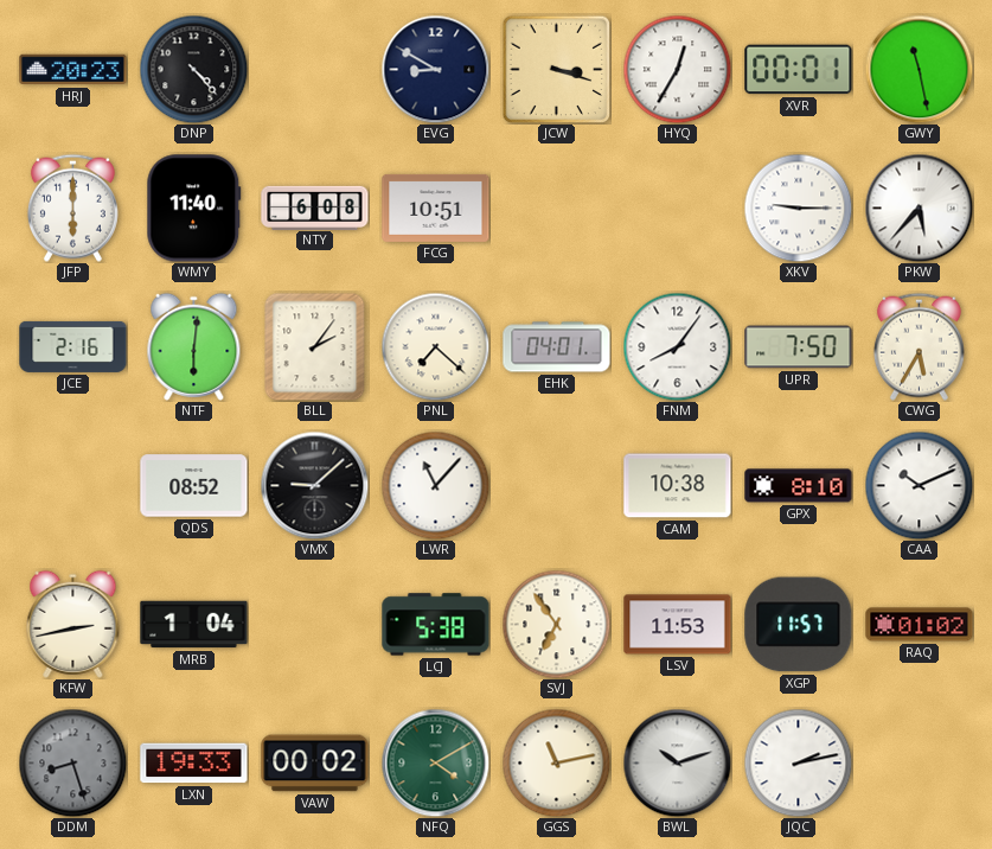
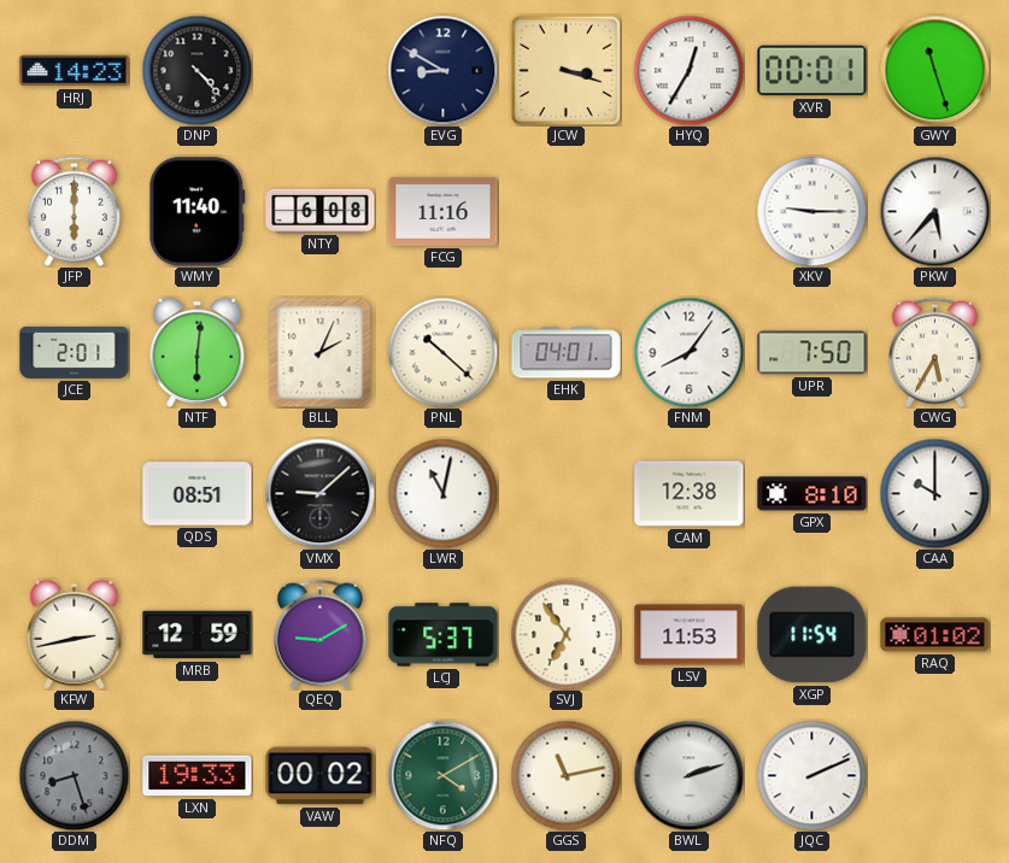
HRJ: 20:23 -> 14:23 (75, 71)
GWY: 11:28 -> 11:27 (934, 70)
FCG: 10:51 -> 11:16 (444, 211)
JCE: 2:16 -> 2:01 (75, 352)
BLL: 2:06 -> 2:04 (321, 352)
PNL: 7:22 -> 10:22 (442, 352)
QDS: 08:52 -> 08:51 (198, 494)
LWR: 11:07 -> 11:02 (442, 493)
CAM: 10:38 -> 12:38 (690, 494)
CAA: 10:11 -> 10:00 (934, 493)
MRB: 1:04 -> 12:59 (198, 635)
QEQ: none -> 9:10 (319, 634)
LCJ: 5:38 -> 5:37 (444, 635)
XGP: 11:57 -> 11:54 (813, 635)
BWL: 10:12 -> 2:12 (688, 775)
JQC: 2:13 -> 2:11 (811, 775)
